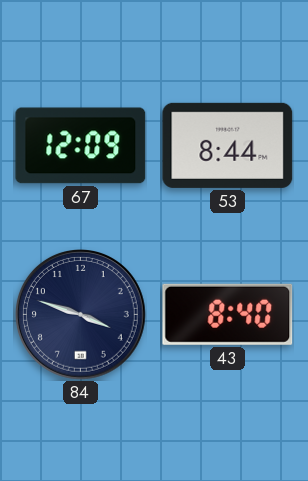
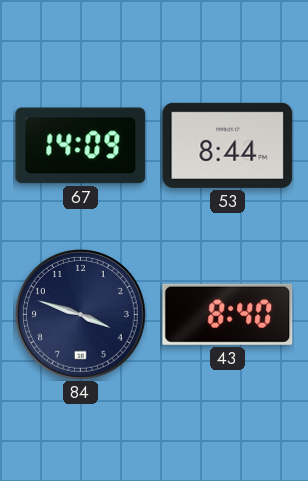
67: 12:09 -> 14:09 (81, 146)
